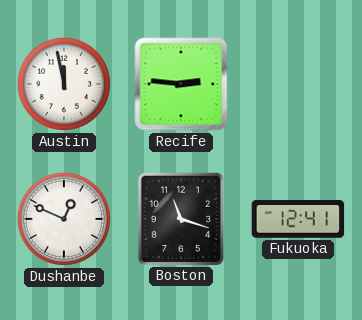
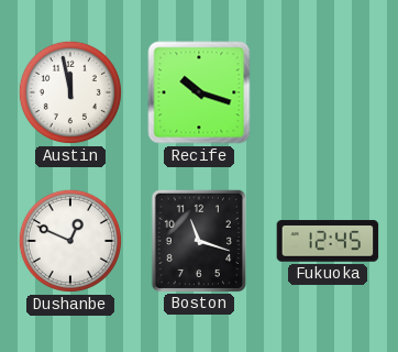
Recife: 2:46 -> 10:18 (199, 92)
Fukuoka: 12:41 -> 12:45 (328, 241)
